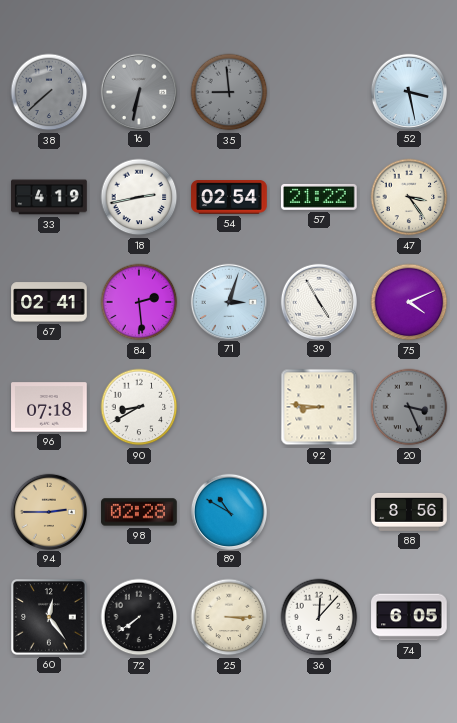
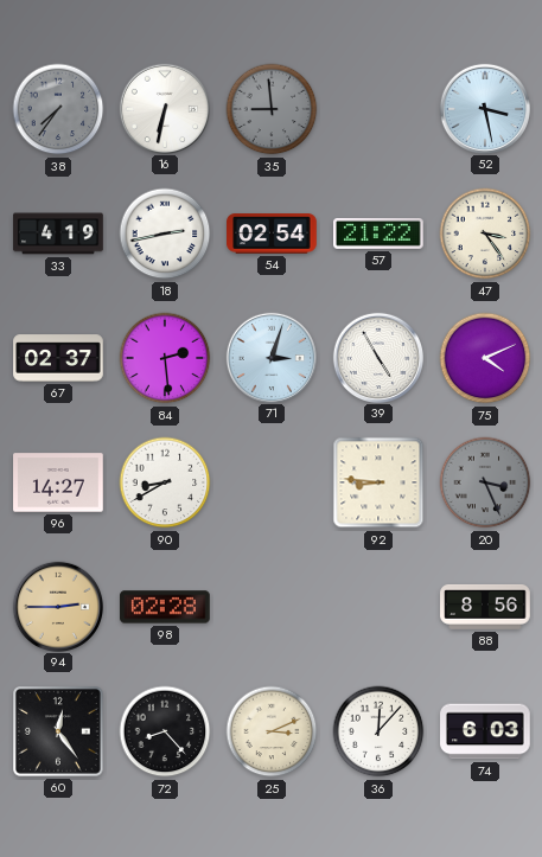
38: 7:38 -> 7:36 (58, 109)
16 dial: grey -> white (164, 108)
67: 02:41 -> 02:37 (58, 358)
96: 07:18 -> 14:27 (58, 482)
89: 10:50 -> none (228, 511)
72: 7:39 -> 8:23 (165, 731)
25: 3:15 -> 3:11 (272, 731)
74: 6:05 -> 6:03 (485, 731)
